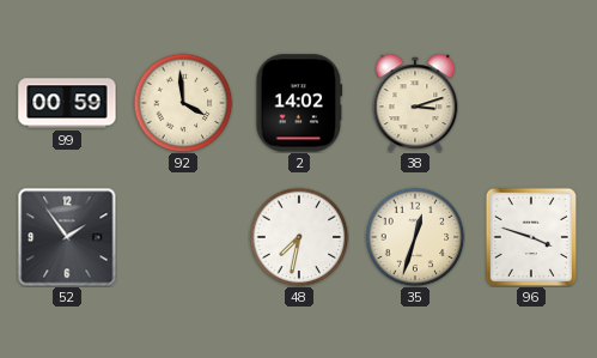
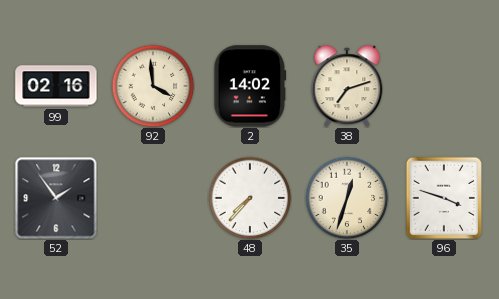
99: 00:59 -> 02:16 (56, 86)
38: 3:12 -> 7:12 (347, 85)
48: 7:32 -> 7:37 (250, 198)
